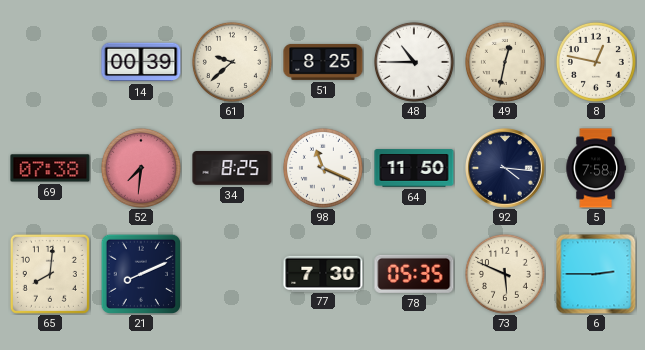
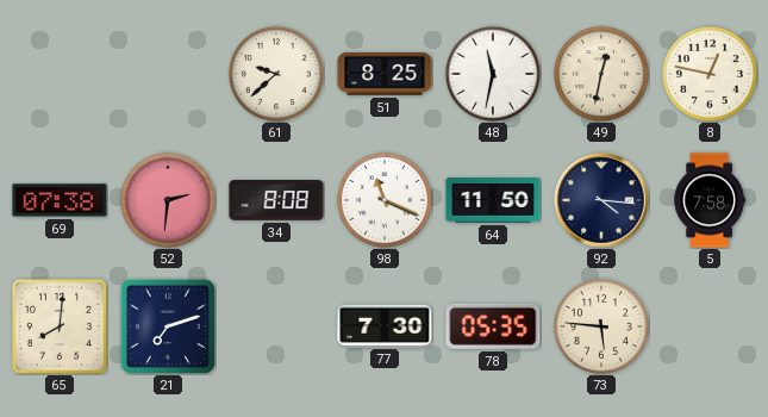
14: 00:39 -> none (141, 62)
48: 10:45 -> 11:32 (493, 74)
52: 7:31 -> 2:31 (168, 200)
34: 8:25 -> 8:08 (276, 200)
21: 8:11 -> 7:12 (167, 325)
73: 5:49 -> 5:46 (601, 326)
6: 2:45 -> none (596, 274)
